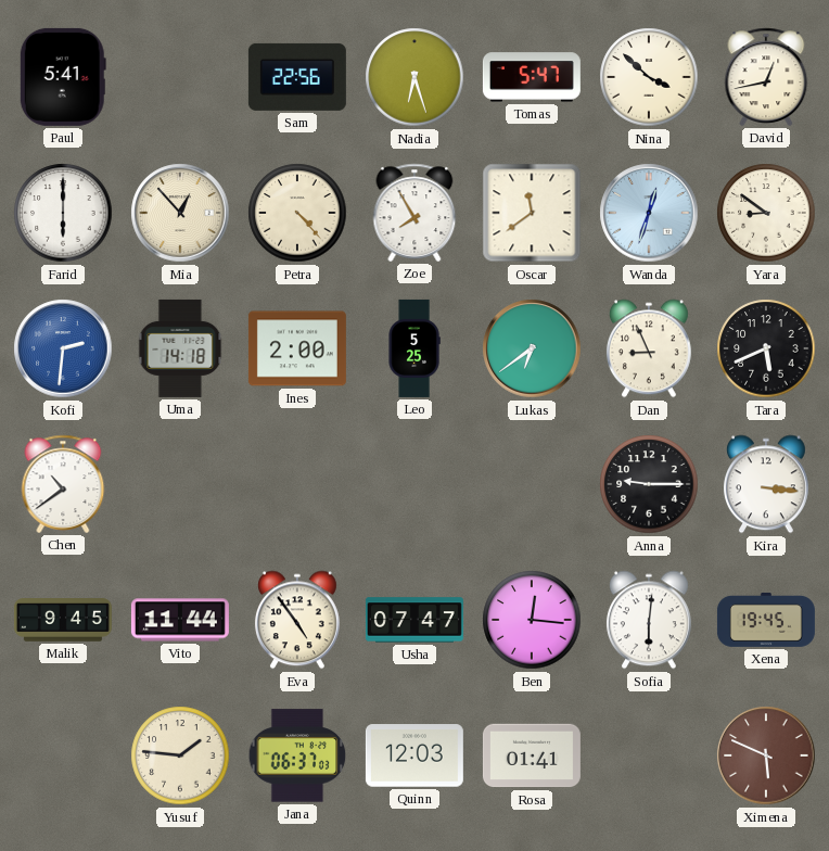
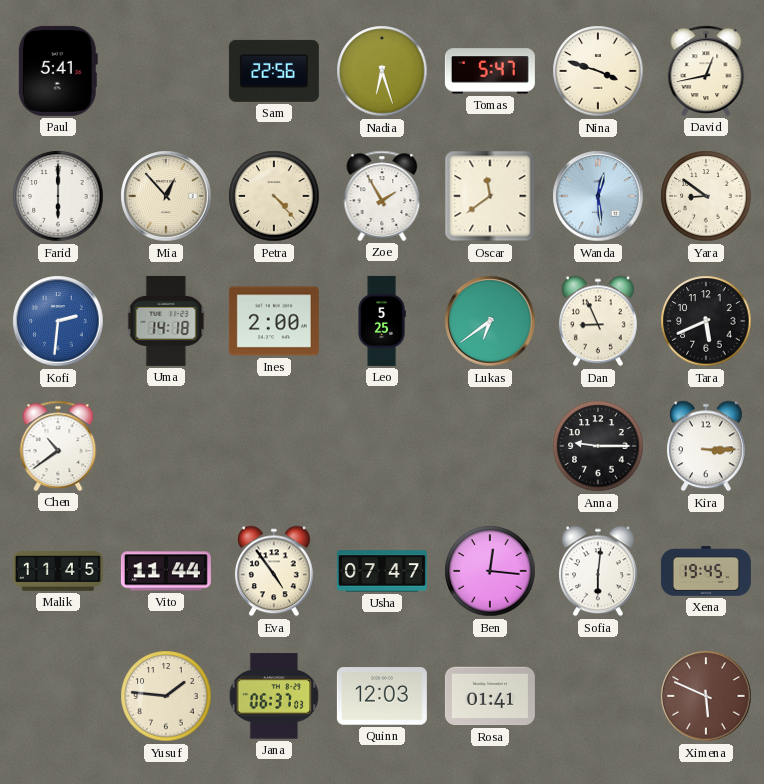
Nina: 3:52 -> 3:48 (598, 71)
Zoe: 7:55 -> 1:55 (382, 196)
Wanda: 12:33 -> 12:29 (598, 196)
Kira: 3:16 -> 3:15 (706, 446)
Malik: 9:45 -> 11:45 (58, 572)
